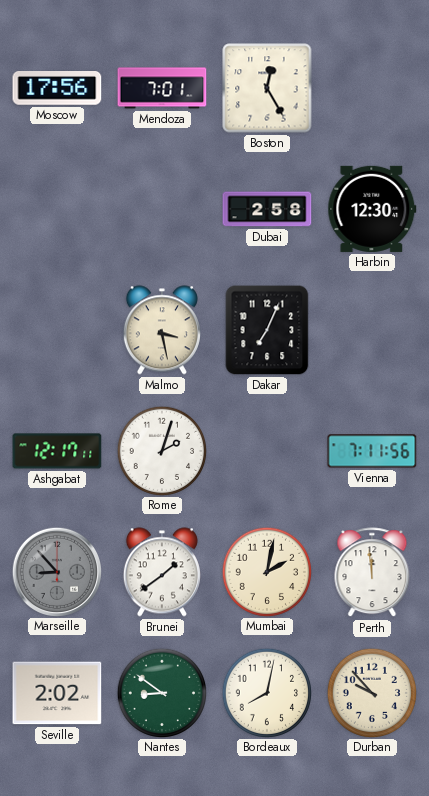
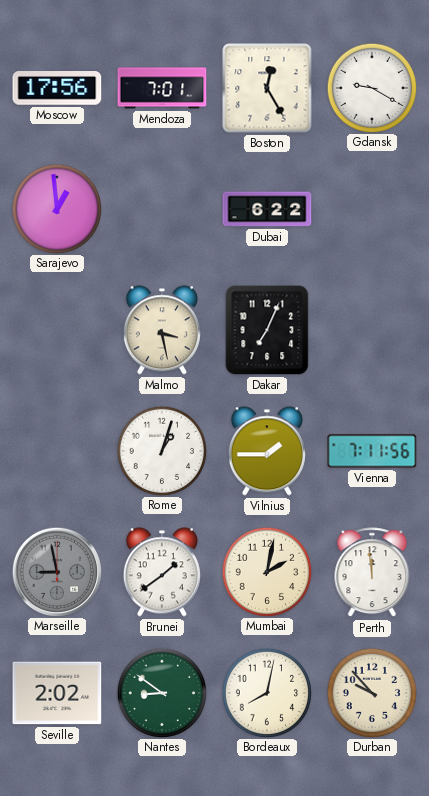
Gdansk: none -> 9:20 (371, 87)
Sarajevo: none -> 12:59 (56, 208)
Dubai: 2:58 -> 6:22 (267, 209)
Harbin: 12:30 -> none (372, 209)
Ashgabat: 12:17 -> none (57, 451)
Rome: 2:03 -> 1:03 (161, 450)
Vilnius: none -> 1:45 (267, 451)
Marseille: 8:53 -> 8:58 (56, 571)
